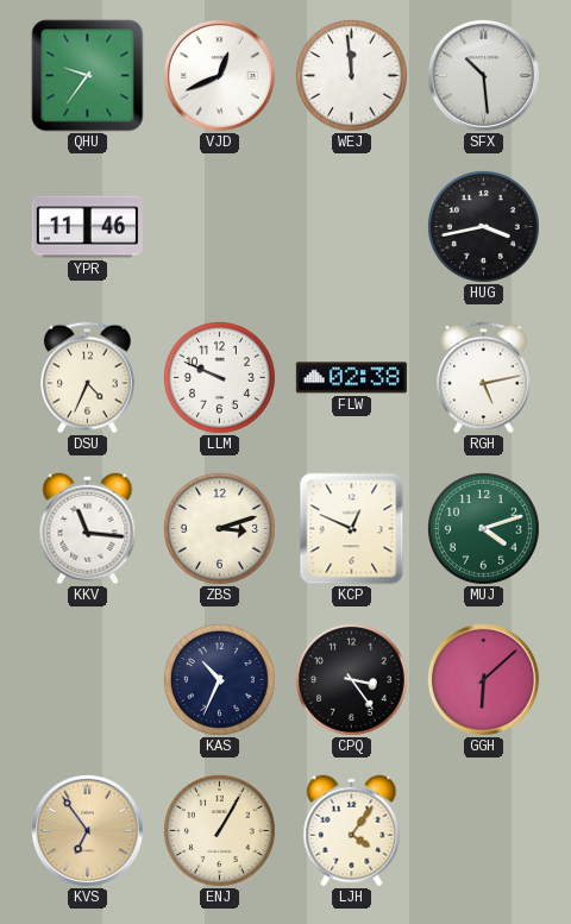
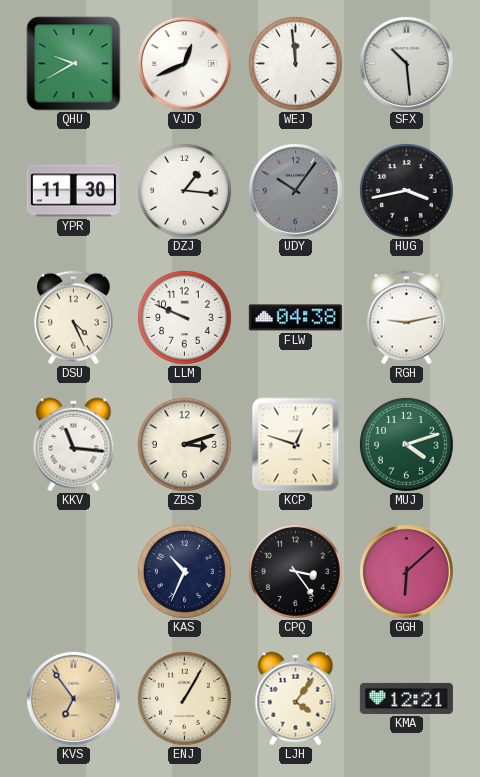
QHU: 9:36 -> 9:40 (74, 64)
YPR: 11:46 -> 11:30 (73, 191)
DZJ: none -> 1:16 (184, 190)
UDY: none -> 10:06 (295, 190)
DSU: 4:34 -> 4:26 (74, 318)
FLW: 02:38 -> 04:38 (295, 318)
RGH: 5:13 -> 9:13 (407, 318)
KCP: 12:49 -> 12:48 (296, 445)
KMA: none -> 12:21 (406, 698)
